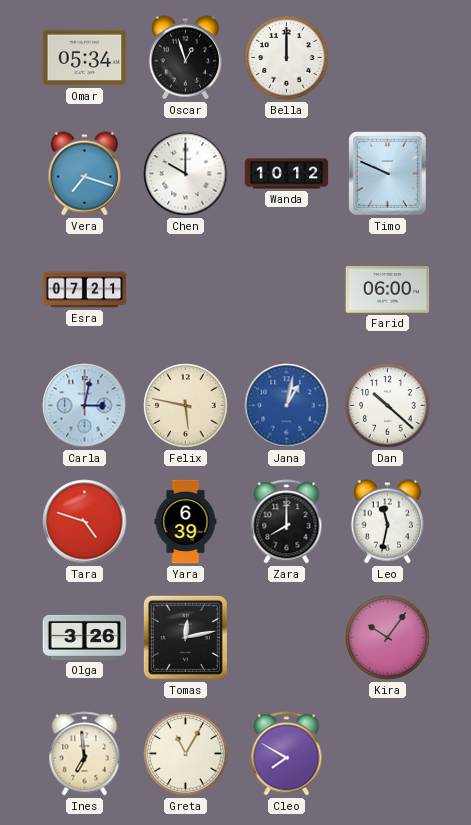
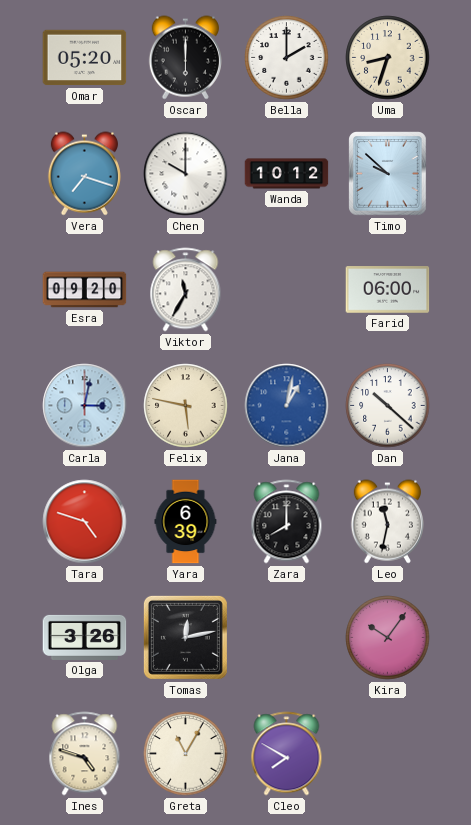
Omar: 05:34 -> 05:20 (85, 58)
Oscar: 12:57 -> 6:00 (185, 58)
Bella: 12:00 -> 2:00 (287, 58)
Uma: none -> 8:33 (388, 58)
Timo: 9:49 -> 9:52 (388, 174)
Esra: 07:21 -> 09:20 (85, 290)
Viktor: none -> 11:35 (186, 290)
Ines: 6:59 -> 4:48 (85, 754)
